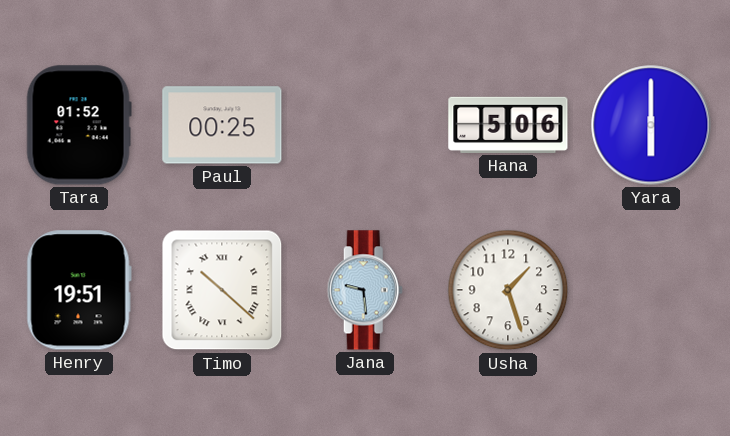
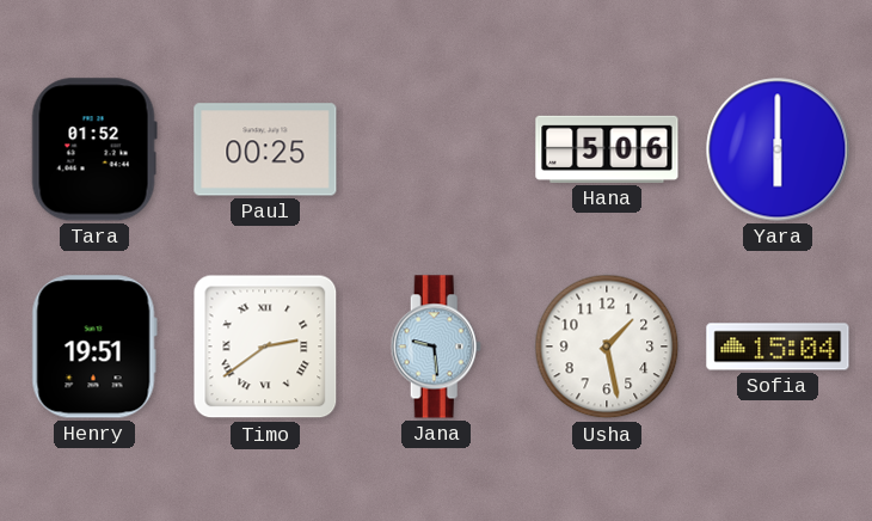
Timo: 10:22 -> 2:39 (265, 347)
Usha: 1:27 -> 1:28 (607, 347)
Sofia: none -> 15:04 (778, 347)
